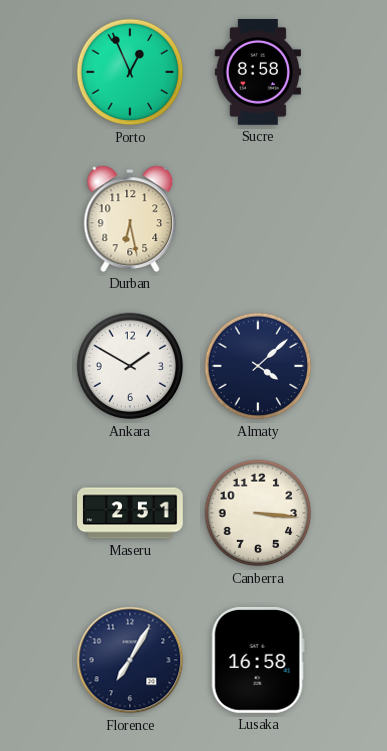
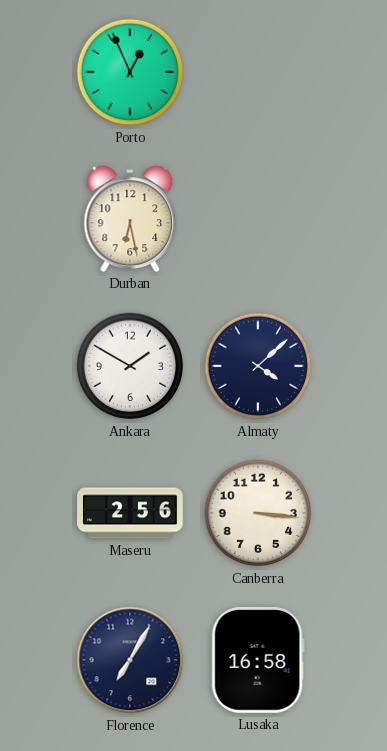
Sucre: 8:58 -> none (257, 73)
Maseru: 2:51 -> 2:56 (130, 513)
